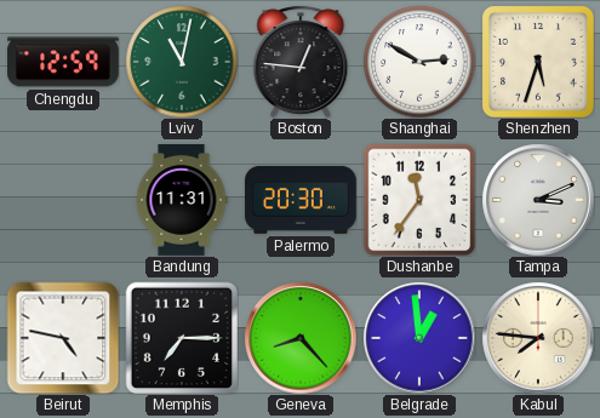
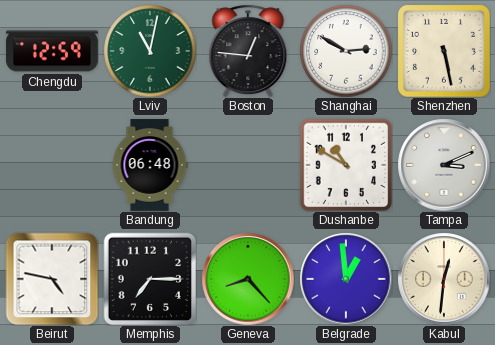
Shenzhen: 5:33 -> 5:28 (444, 51)
Bandung: 11:31 -> 06:48 (150, 165)
Palermo: 20:30 -> none (302, 200)
Dushanbe: 11:36 -> 10:50 (346, 165)
Kabul: 7:46 -> 12:31 (444, 279)
